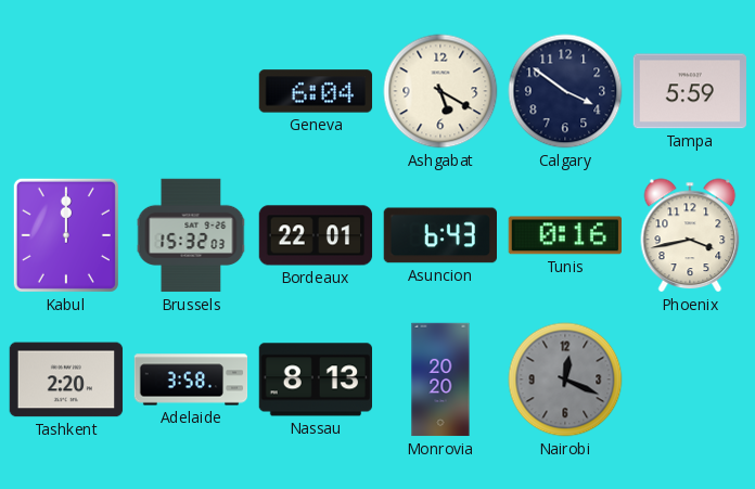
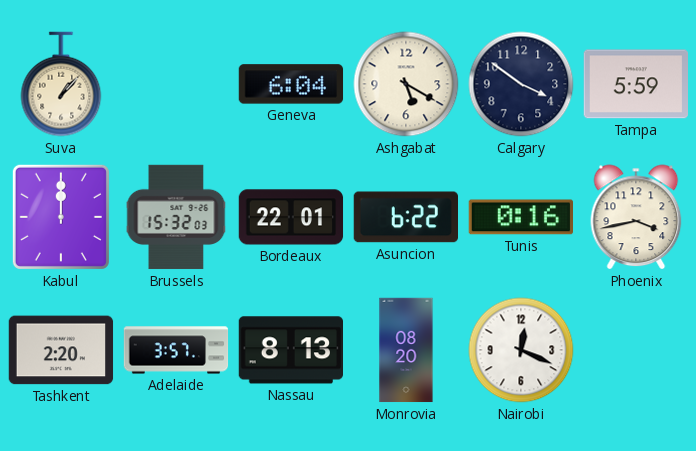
Suva: none -> 1:07 (61, 84)
Asuncion: 6:43 -> 6:22 (405, 217)
Adelaide: 3:58 -> 3:57 (176, 350)
Monrovia: 20:20 -> 08:20 (406, 350)
Nairobi dial: grey -> white (521, 350)
